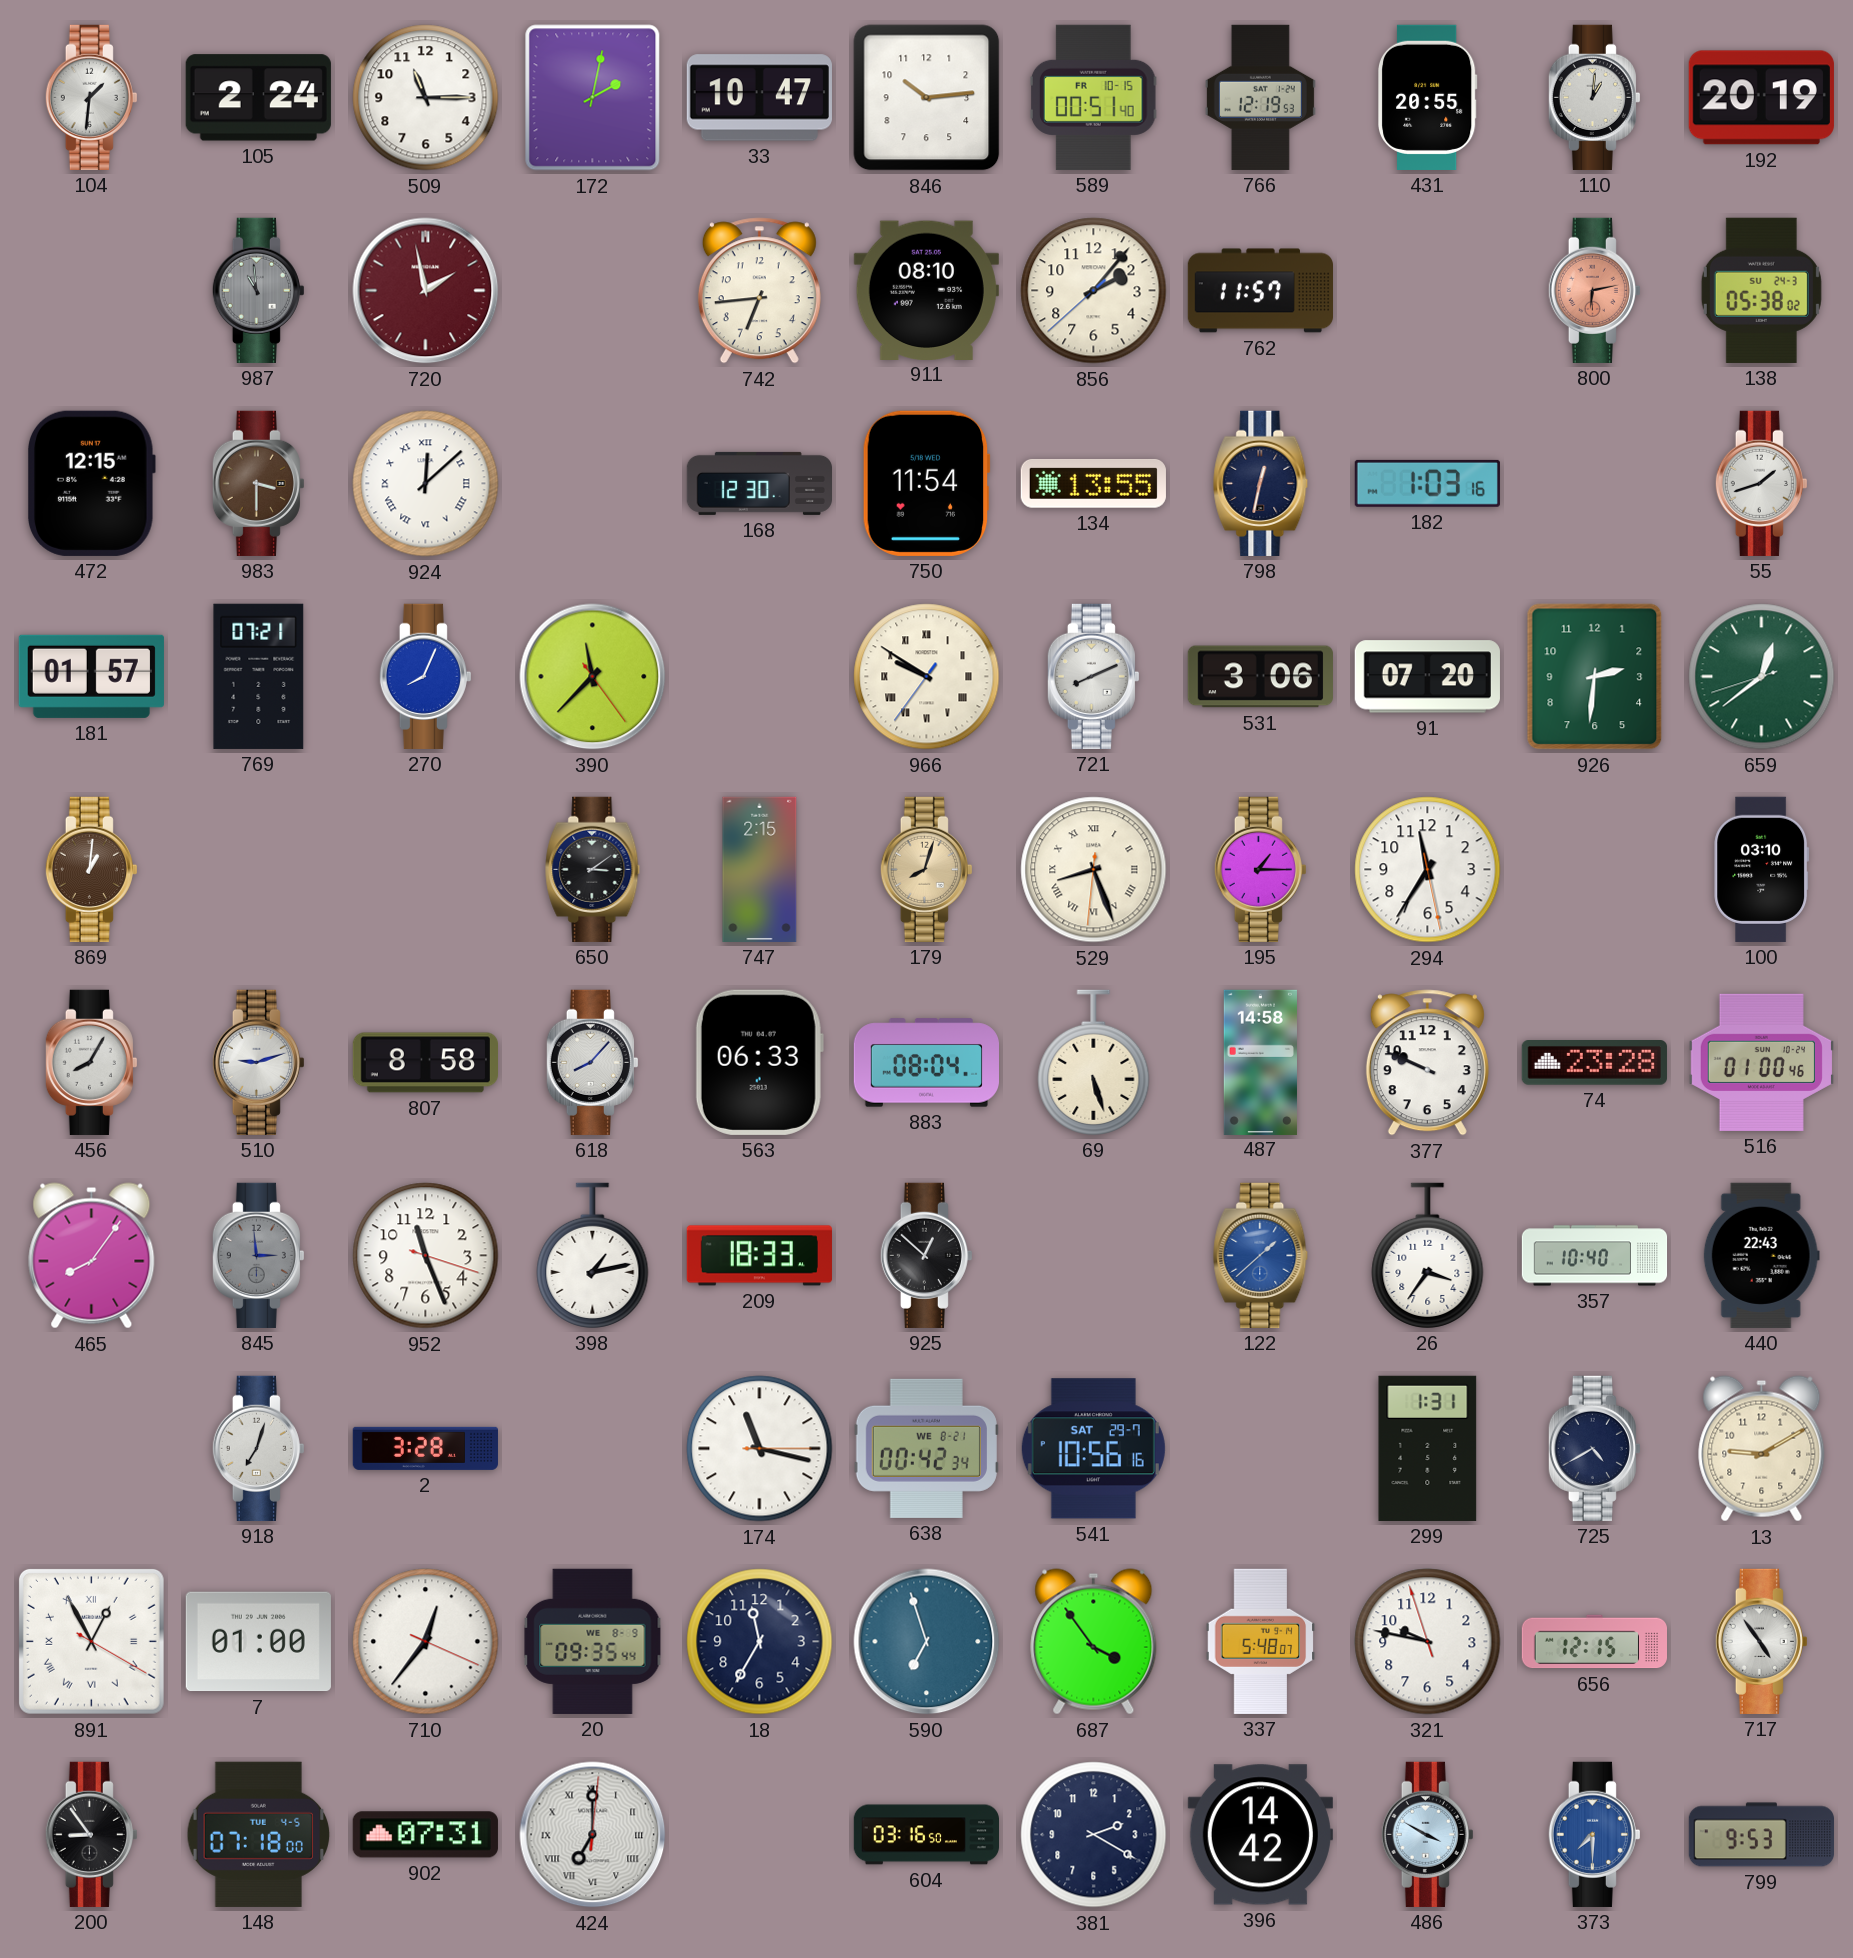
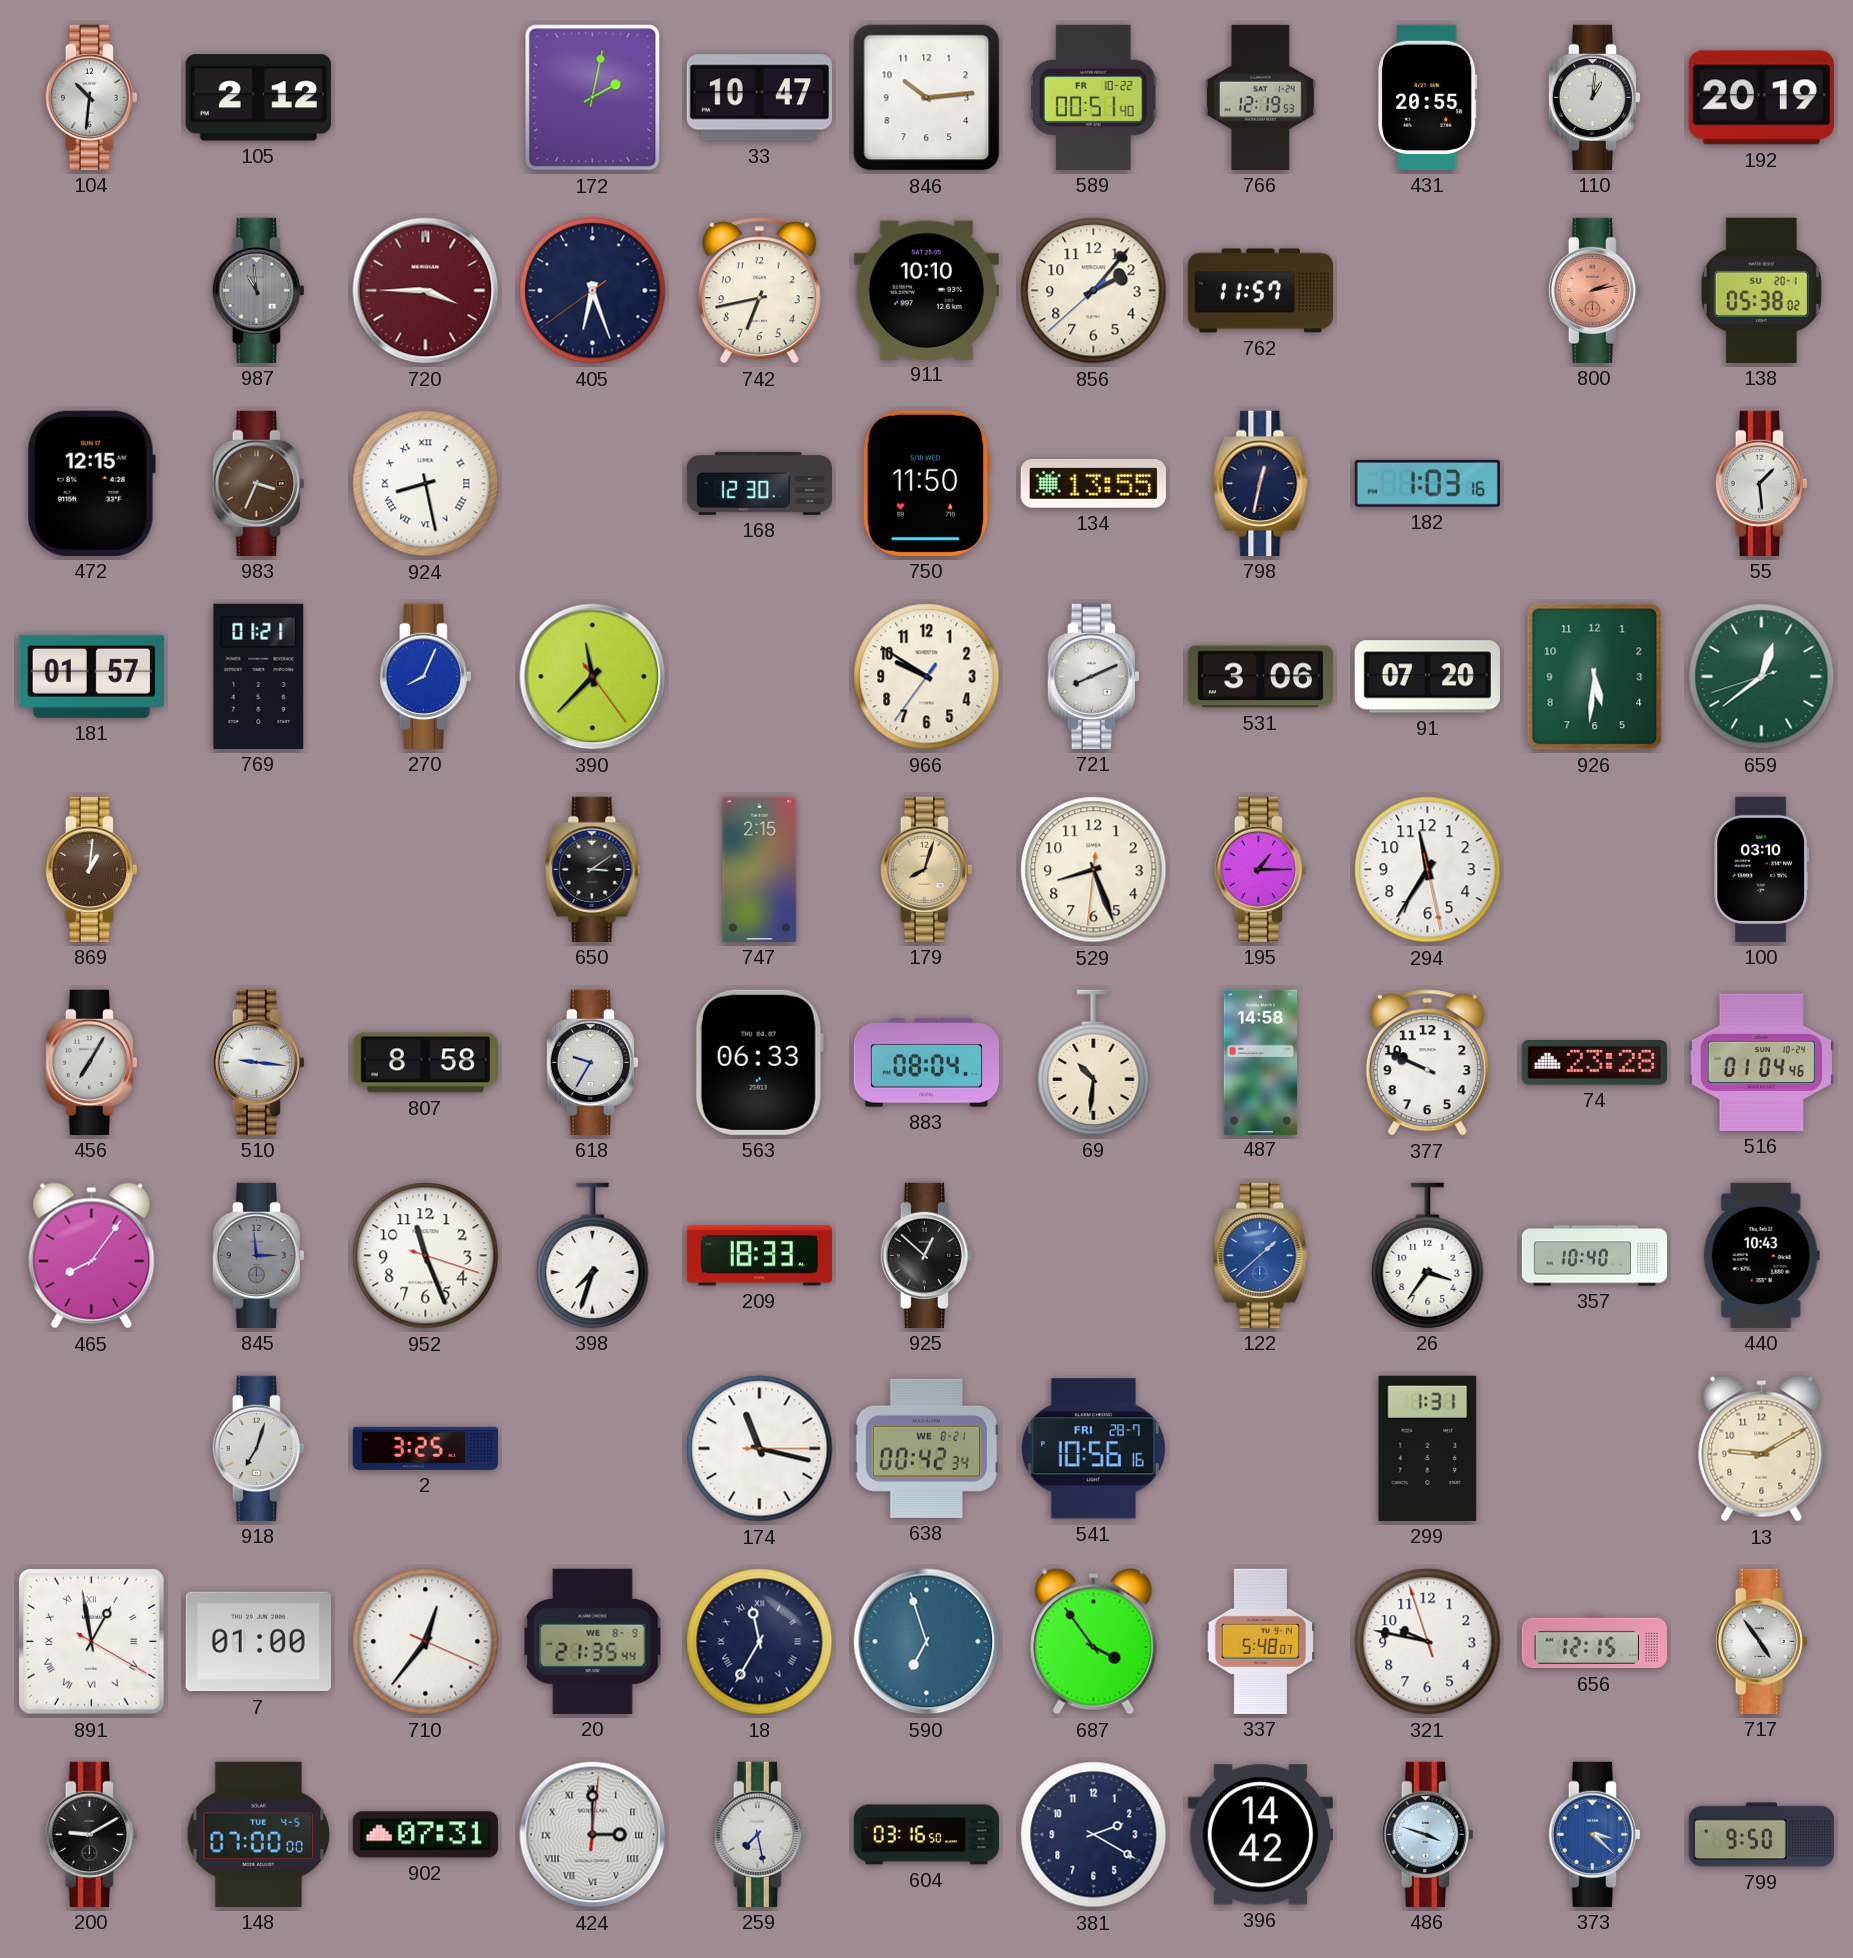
104: 1:31 -> 10:31 (91, 97)
105: 2:24 -> 2:12 (258, 98)
509: 11:15 -> none (426, 98)
589 date: FR 10-15 -> FR 10-22 (1093, 97)
720: 1:58 -> 3:45 (426, 291)
405: none -> 6:26 (593, 291)
742: 6:44 -> 6:43 (759, 291)
911: 08:10 -> 10:10 (926, 290)
800: 6:13 -> 2:13 (1594, 290)
138 date: SU 24-3 -> SU 20-1 (1761, 290)
983: 3:30 -> 3:34 (258, 483)
924: 12:08 -> 8:28 (426, 484)
750: 11:54 -> 11:50 (926, 483)
55: 1:42 -> 1:29 (1761, 483)
769: 07:21 -> 01:21 (259, 676)
966 numerals: Roman -> Arabic (927, 677)
926: 2:31 -> 5:31 (1595, 677)
529 numerals: Roman -> Arabic (1094, 870)
456: 8:05 -> 7:05 (91, 1062)
510: 9:12 -> 9:16 (258, 1062)
618: 8:07 -> 9:35 (592, 1062)
69: 5:27 -> 10:31 (1094, 1062)
516: 01:00 -> 01:04 (1761, 1062)
398: 1:13 -> 7:33 (593, 1255)
440: 22:43 -> 10:43 (1761, 1255)
2: 3:28 -> 3:25 (425, 1448)
541 date: SAT 29-7 -> FRI 28-7 (1093, 1449)
725: 4:40 -> none (1594, 1448)
891: 12:55 -> 12:58 (91, 1641)
20: 09:35 -> 21:35 (593, 1641)
18 numerals: Arabic -> Roman (760, 1642)
200: 8:54 -> 9:10 (91, 1834)
148: 07:18 -> 07:00 (259, 1834)
424: 7:00 -> 3:00 (593, 1835)
259: none -> 7:28 (759, 1834)
486: 3:50 -> 3:48 (1427, 1834)
373: 7:30 -> 3:22 (1594, 1834)
799: 9:53 -> 9:50 (1761, 1835)
